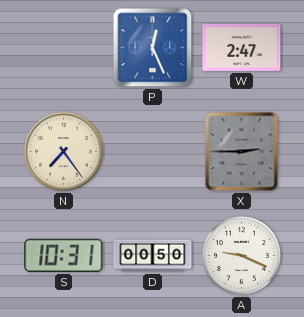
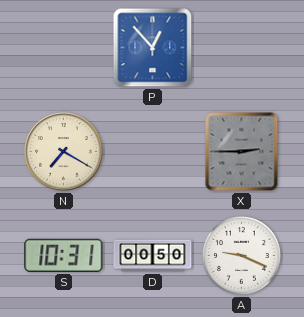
P: 12:26 -> 12:53 (153, 48)
W: 2:47 -> none (242, 47)
N: 7:24 -> 7:20 (64, 152)
